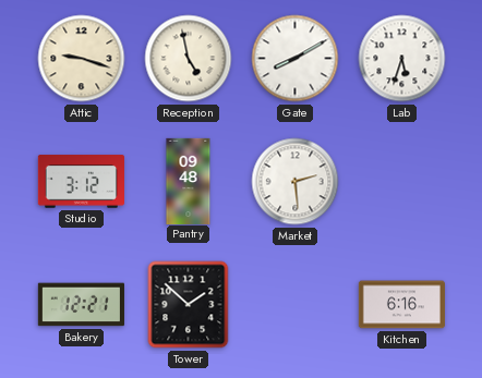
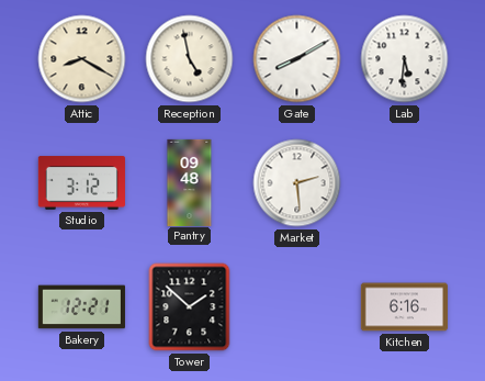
Attic: 9:18 -> 8:20 (82, 59)
Lab: 5:33 -> 5:31 (405, 59)
